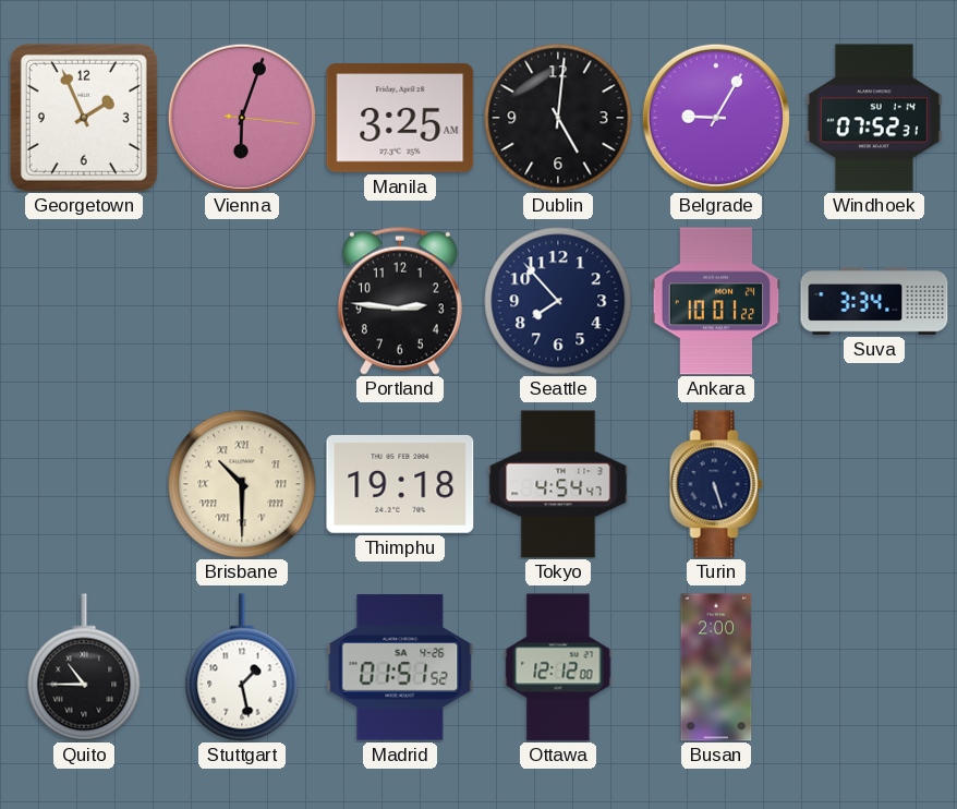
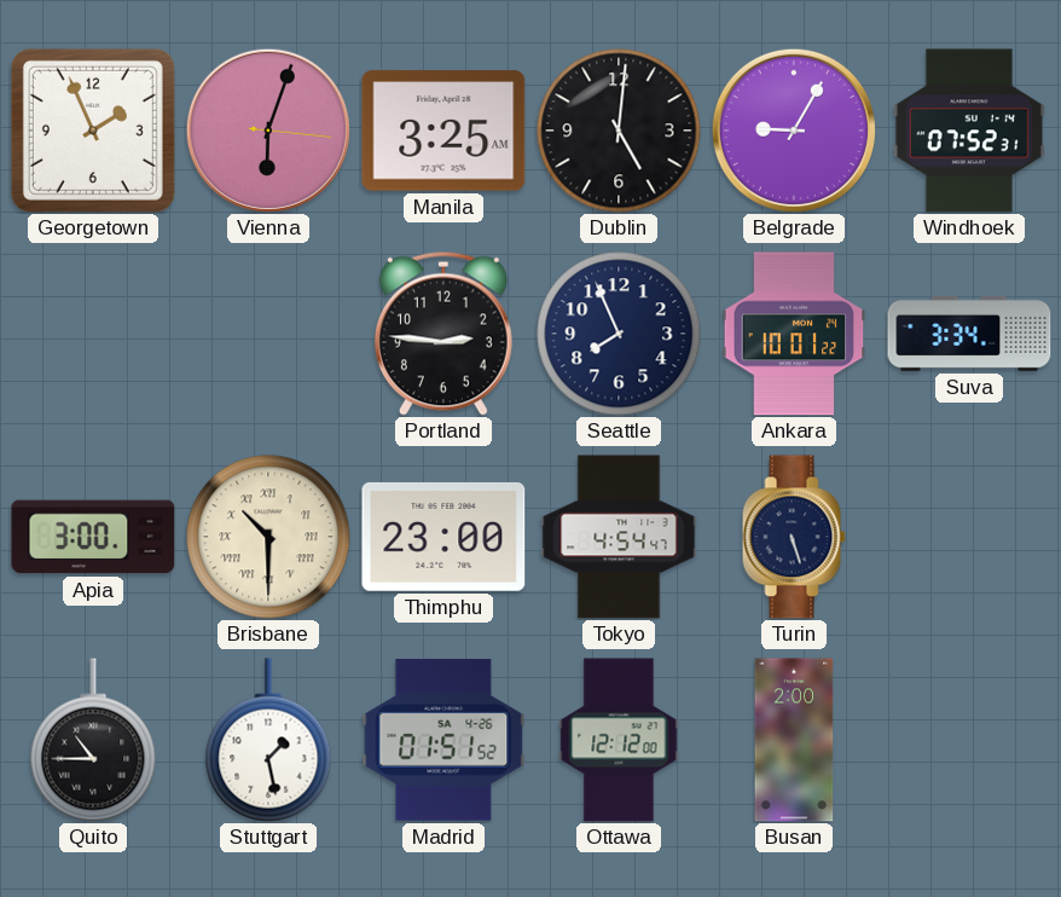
Seattle: 7:53 -> 7:56 (619, 334)
Apia: none -> 3:00 (93, 537)
Thimphu: 19:18 -> 23:00 (443, 537)
